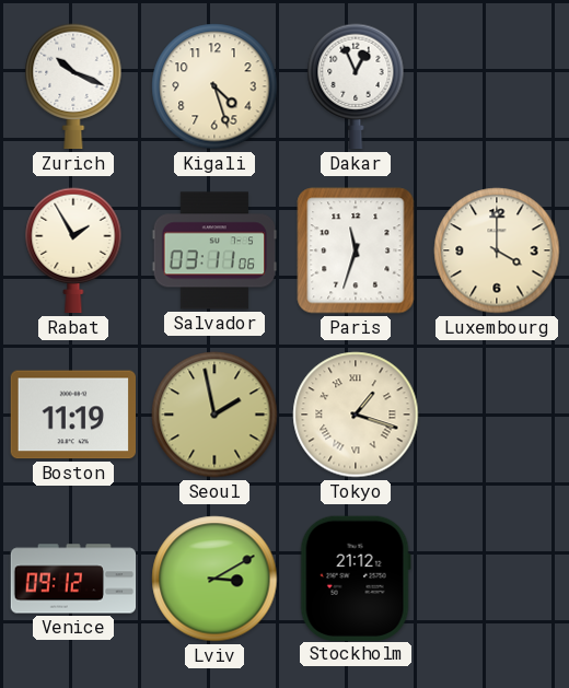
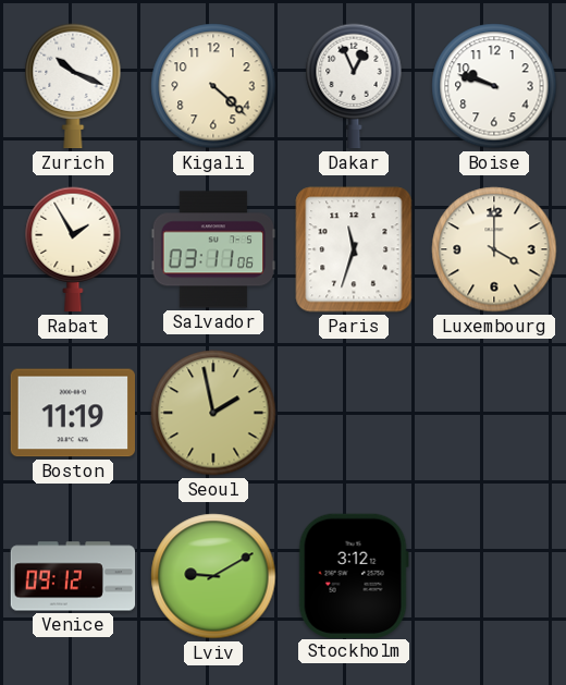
Kigali: 4:27 -> 4:22 (213, 86)
Boise: none -> 9:48 (494, 86)
Tokyo: 1:18 -> none (356, 415)
Lviv: 3:10 -> 9:10 (213, 576)
Stockholm: 21:12 -> 3:12 (354, 575)
